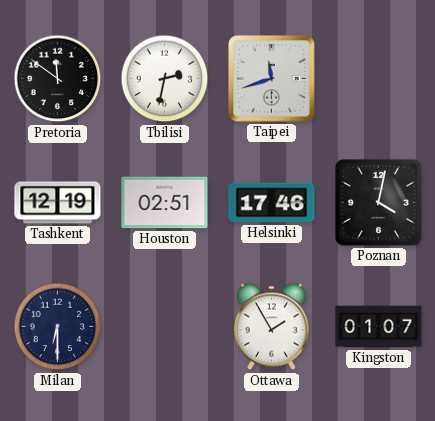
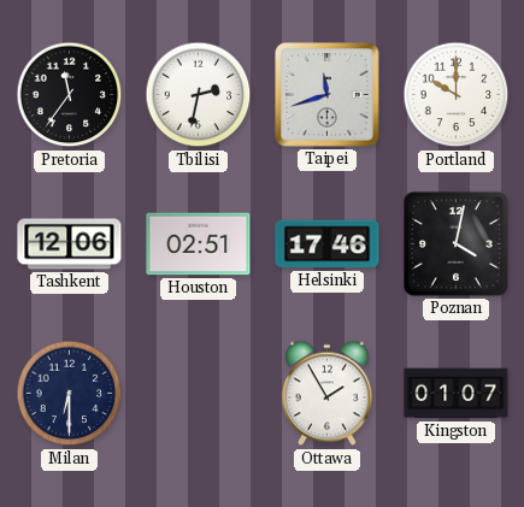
Pretoria: 11:51 -> 11:36 (70, 95)
Portland: none -> 10:00 (457, 95)
Tashkent: 12:19 -> 12:06 (70, 244)
